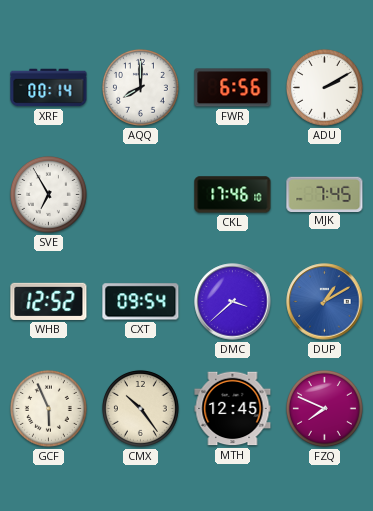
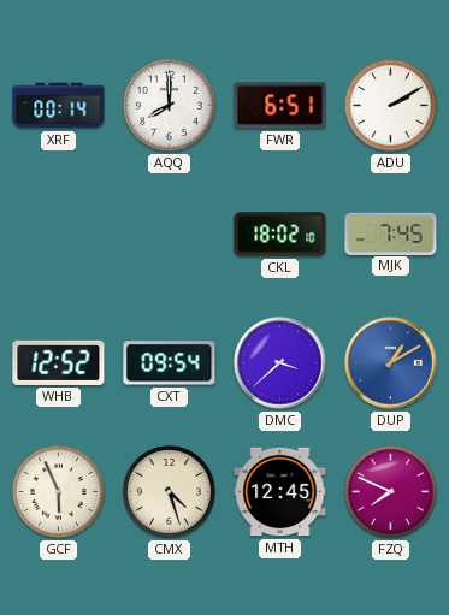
FWR: 6:56 -> 6:51 (280, 106)
SVE: 6:55 -> none (48, 194)
CKL: 17:46 -> 18:02 (280, 235)
CMX: 10:24 -> 4:27 (169, 491)
